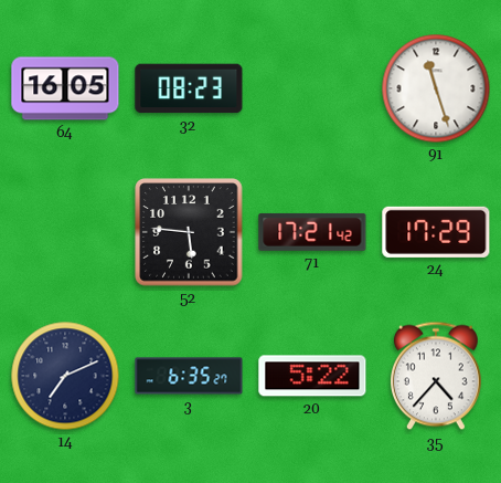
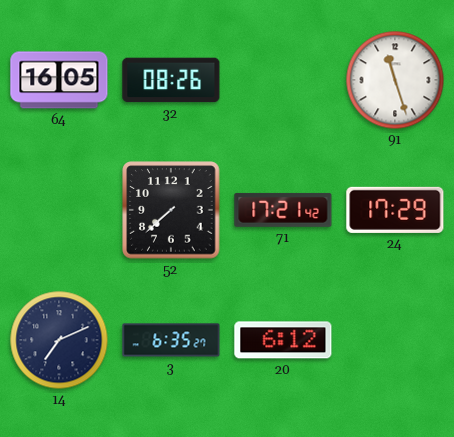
32: 08:23 -> 08:26 (171, 80)
52: 5:46 -> 7:38 (171, 210)
20: 5:22 -> 6:12 (283, 340)
35: 4:37 -> none (436, 376)
